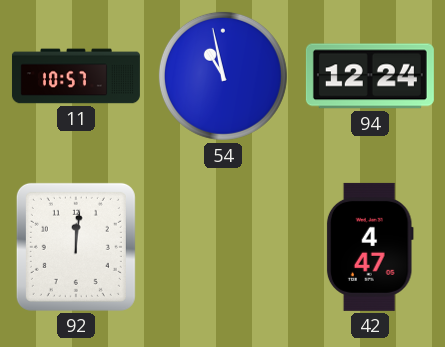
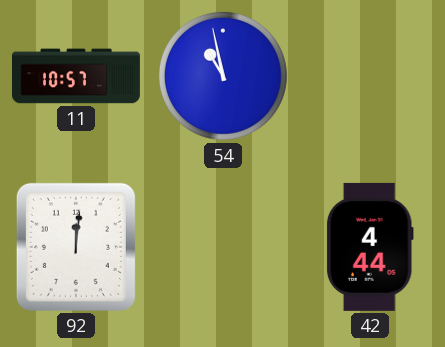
94: 12:24 -> none (370, 76)
42: 4:47 -> 4:44 (370, 247)
